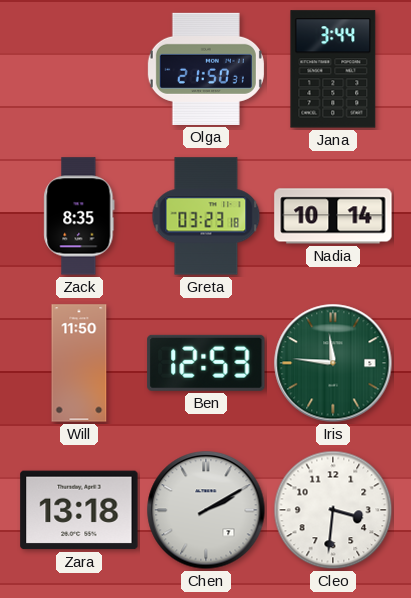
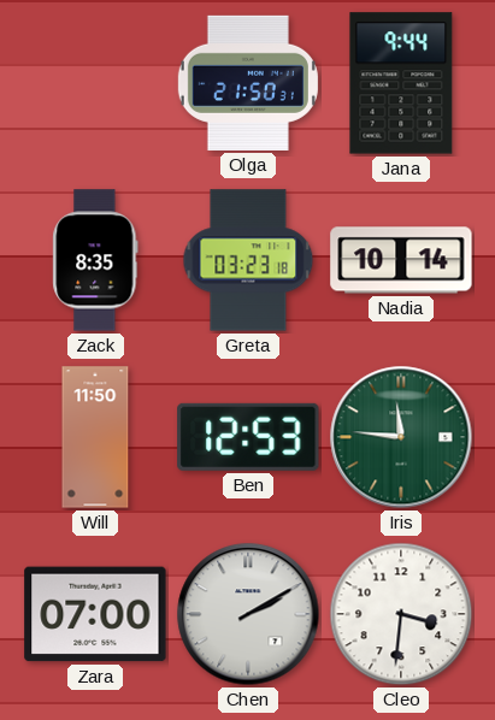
Jana: 3:44 -> 9:44 (401, 83)
Zara: 13:18 -> 07:00 (95, 614)
